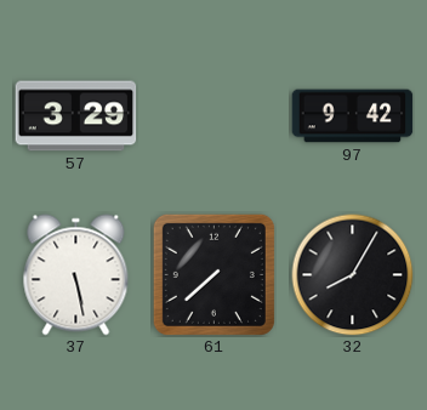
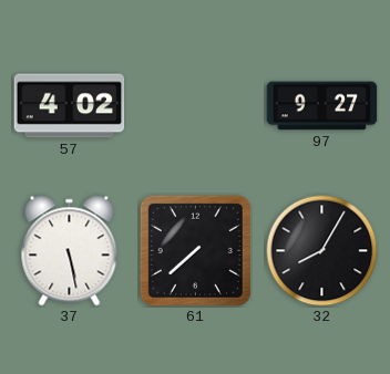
57: 3:29 -> 4:02 (70, 106)
97: 9:42 -> 9:27 (322, 106)
